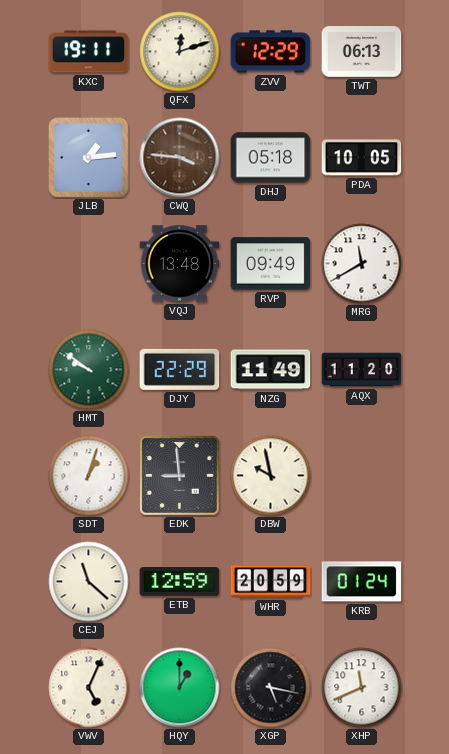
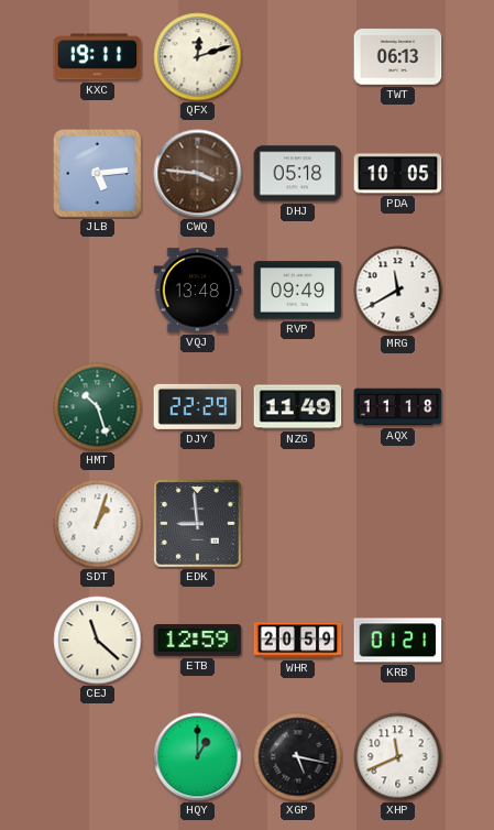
ZVV: 12:29 -> none (271, 52)
JLB: 1:14 -> 5:14 (97, 173)
HMT: 9:51 -> 10:27 (98, 407)
AQX: 11:20 -> 11:18 (398, 407)
DBW: 9:58 -> none (271, 476)
KRB: 01:24 -> 01:21 (398, 641)
VWV: 5:04 -> none (89, 688)
